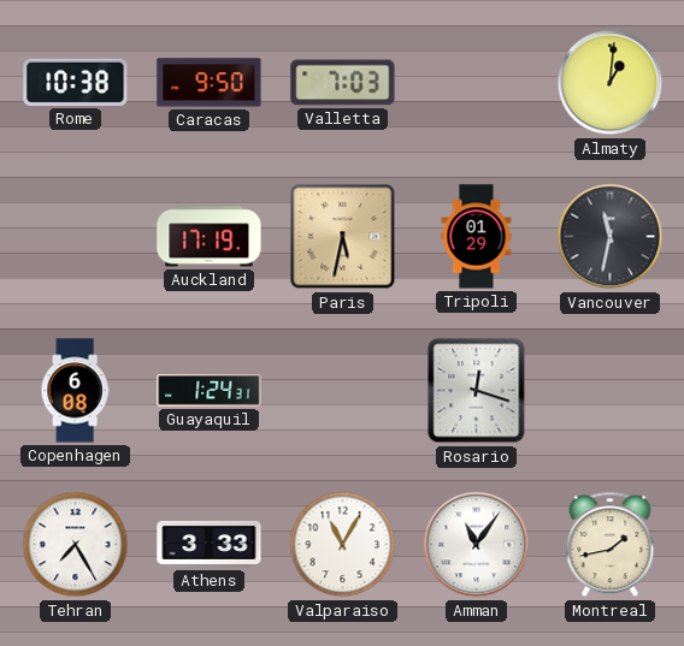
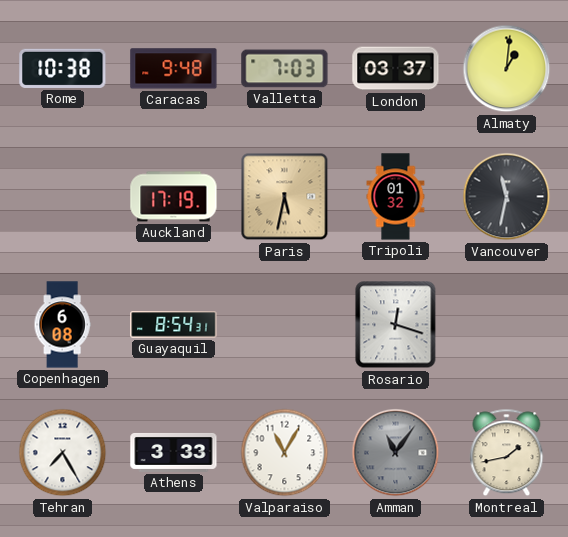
Caracas: 9:50 -> 9:48 (174, 69)
London: none -> 03:37 (396, 69)
Tripoli: 01:29 -> 01:32 (396, 197)
Guayaquil: 1:24 -> 8:54 (174, 325)
Amman dial: white -> grey (396, 453)
